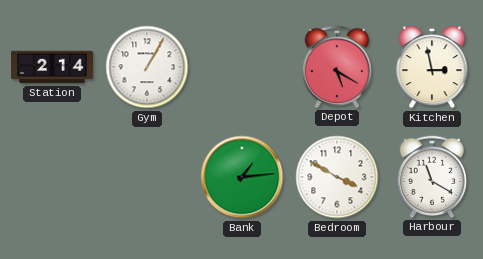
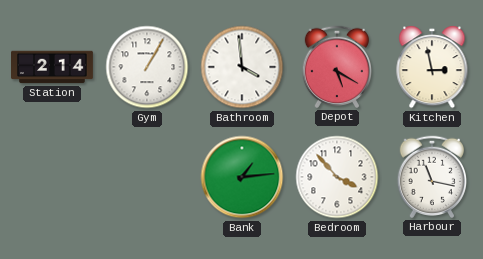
Bathroom: none -> 3:59 (242, 67)
Bedroom: 3:50 -> 3:53 (337, 177)
Harbour: 11:20 -> 11:17 (431, 177)
